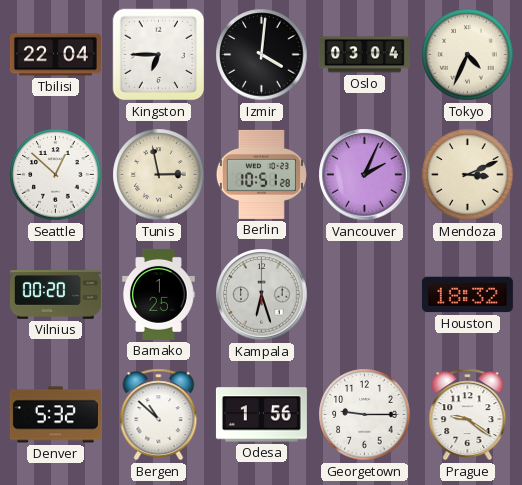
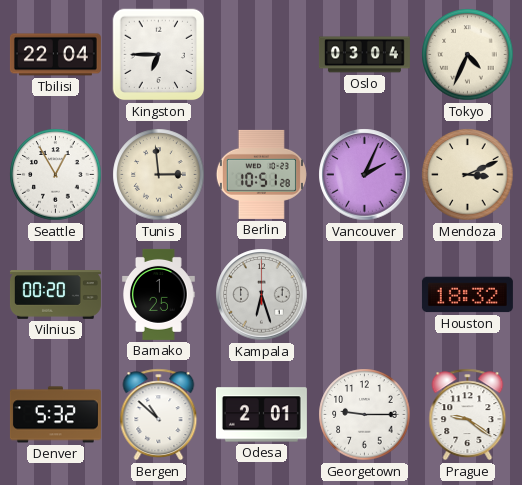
Izmir: 4:01 -> none (262, 55)
Seattle: 12:52 -> 12:55 (56, 175)
Tunis: 2:58 -> 2:59 (159, 175)
Odesa: 1:56 -> 2:01 (261, 415)
